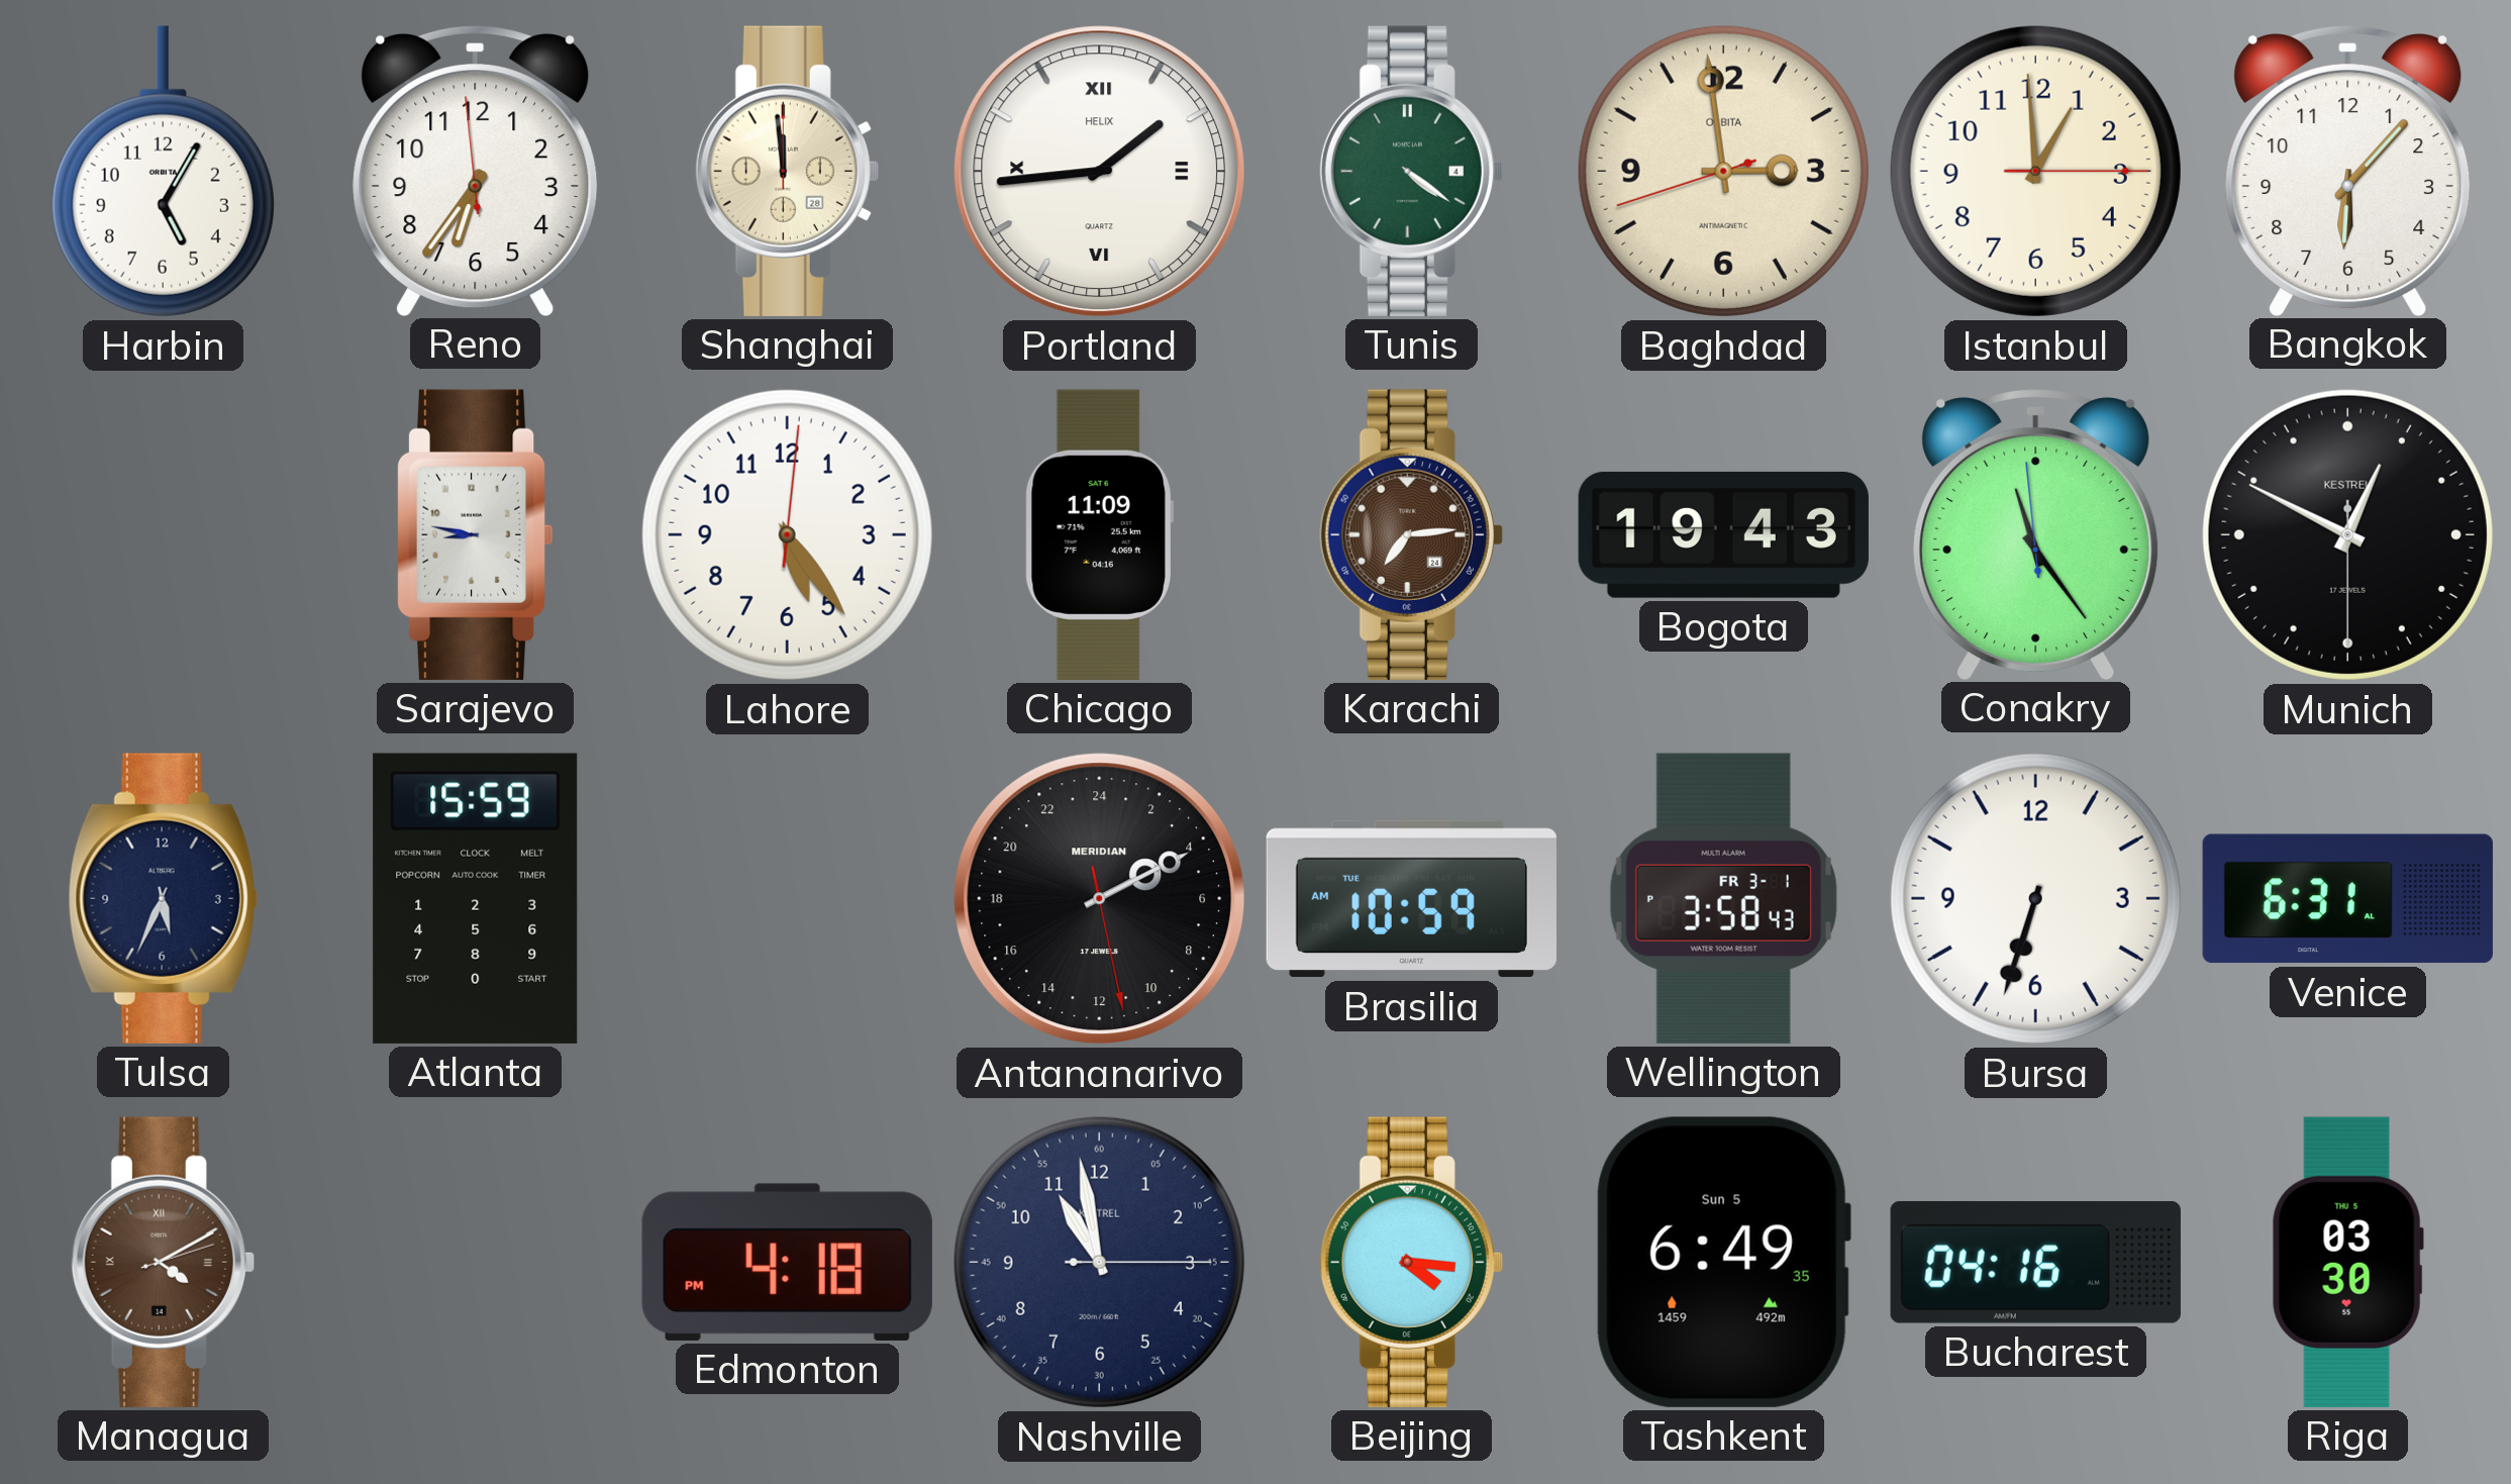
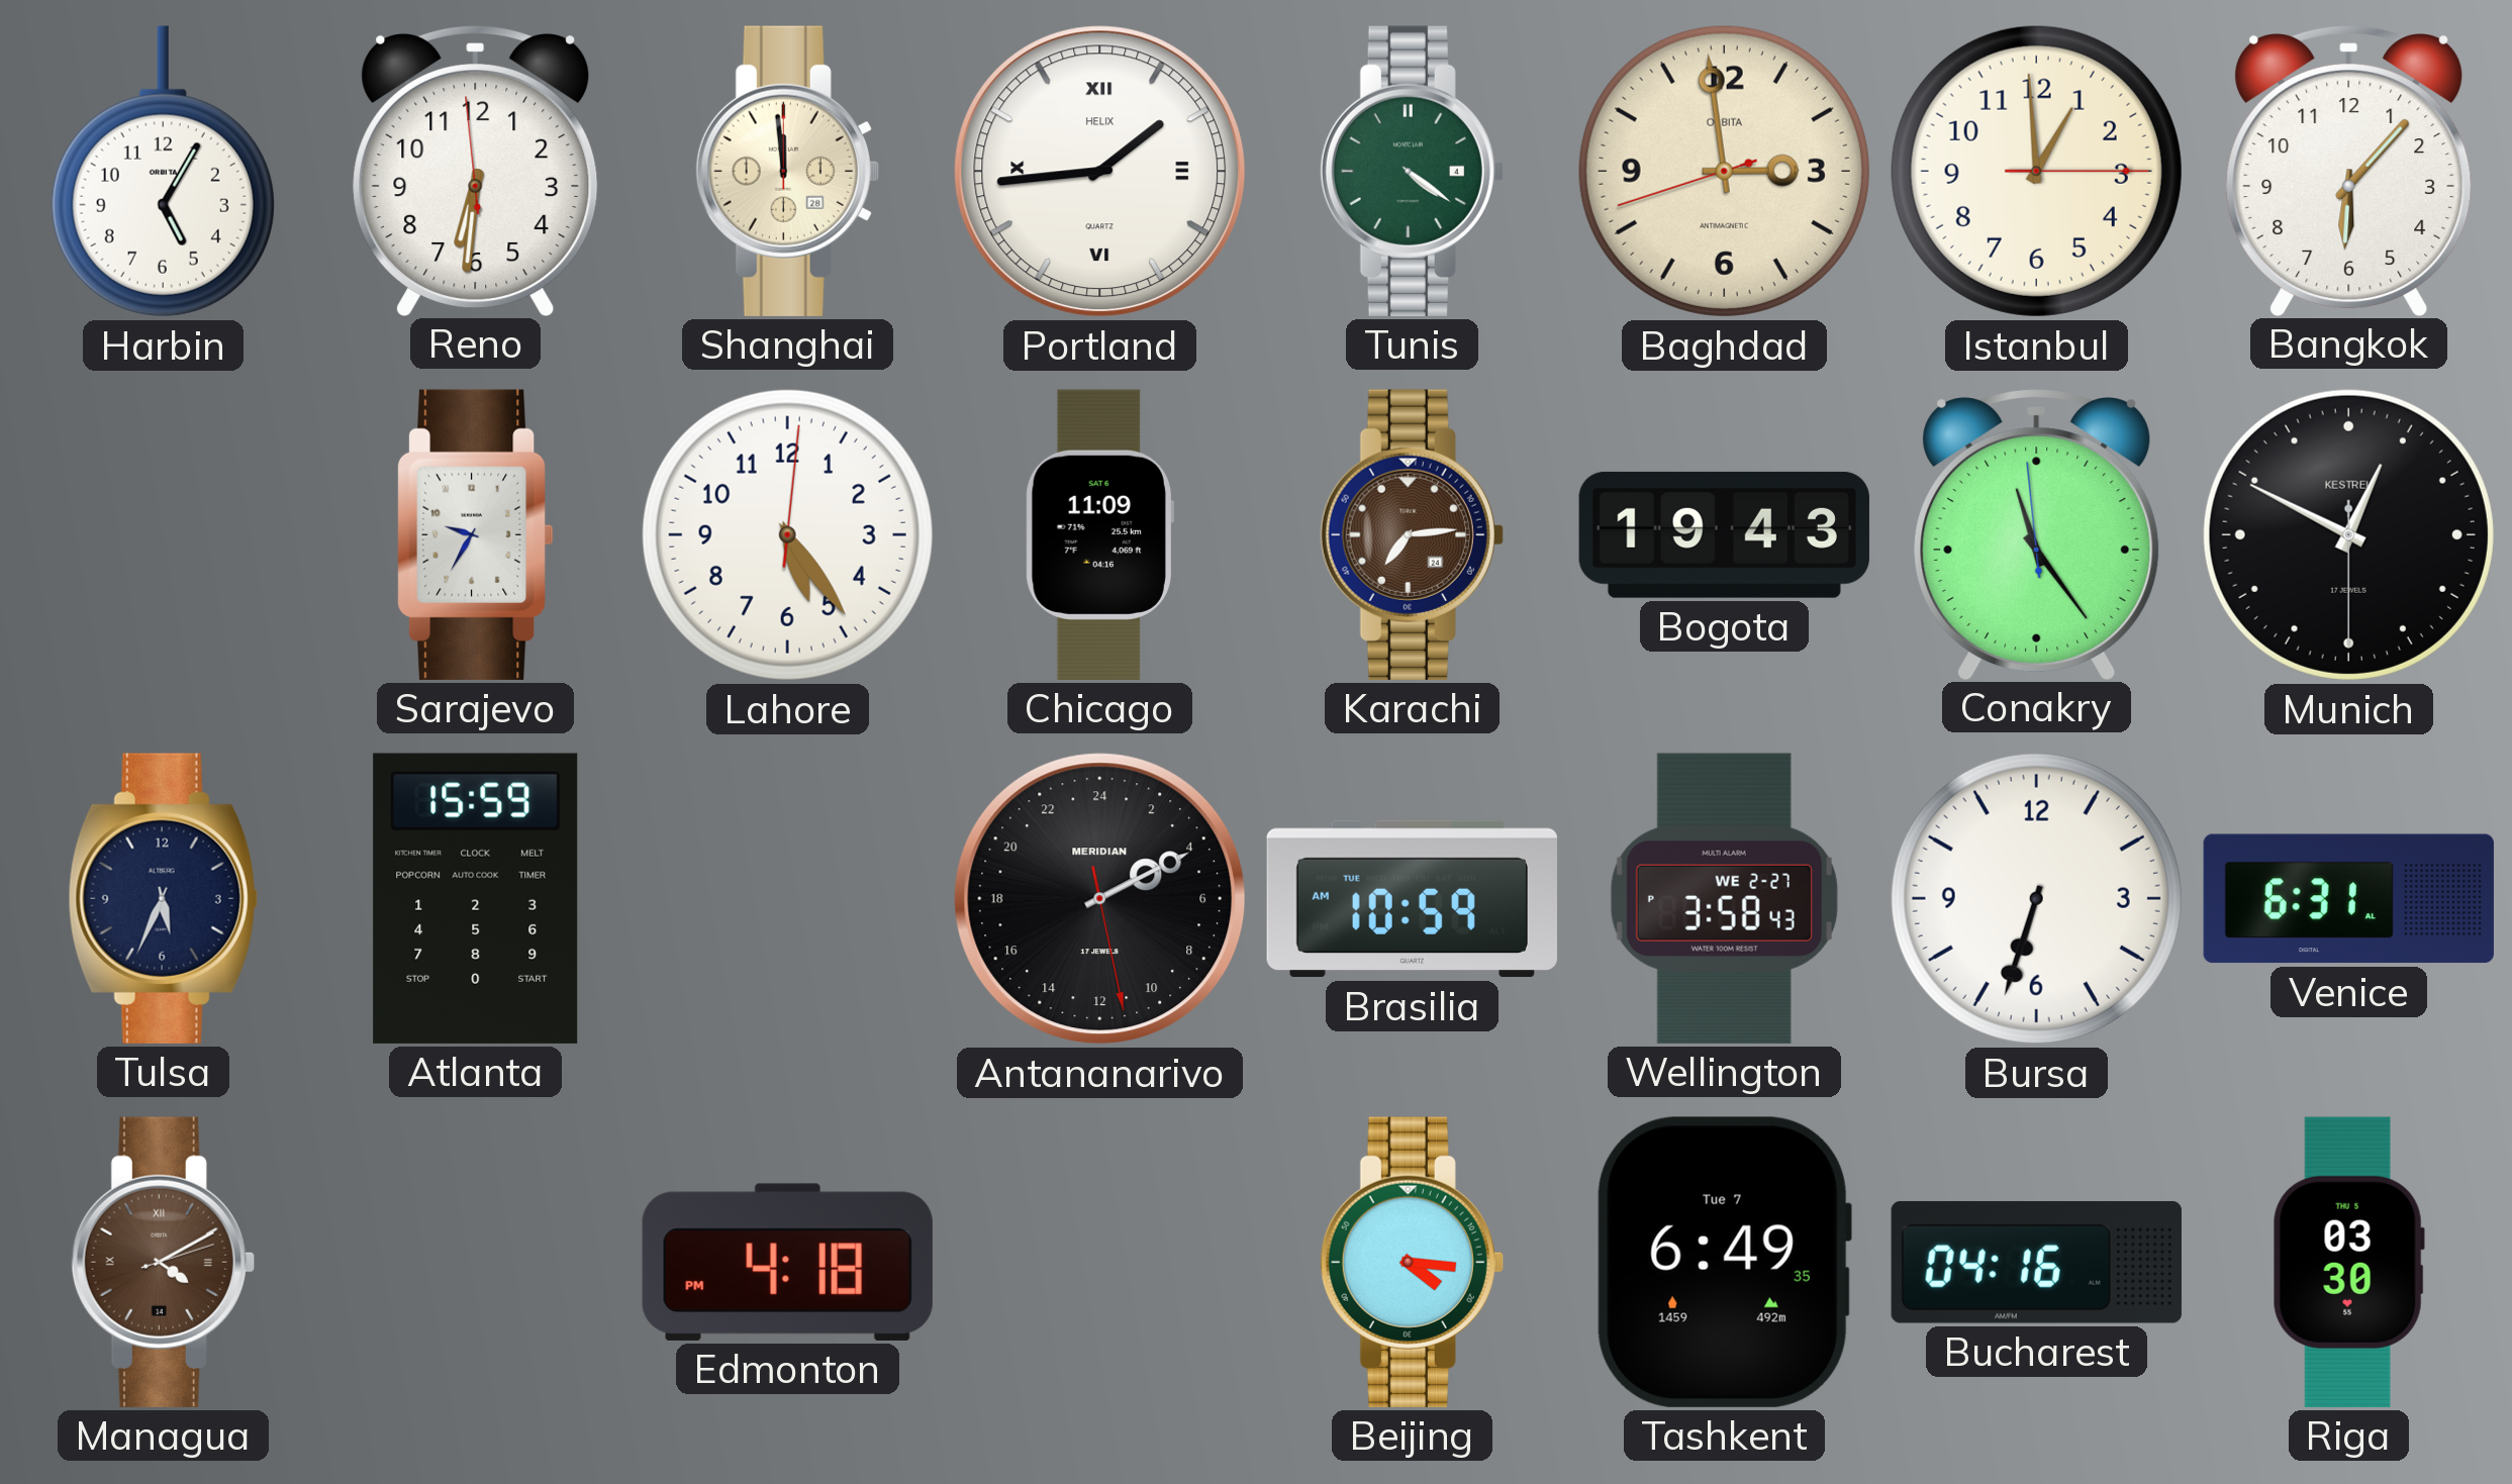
Reno: 6:35 -> 6:30 (476, 171)
Sarajevo: 8:47 -> 9:35 (475, 534)
Wellington date: FR 3-1 -> WE 2-27 (1724, 898)
Nashville: 10:58 -> none (1099, 1262)
Tashkent date: Sun 5 -> Tue 7 (1724, 1262)
